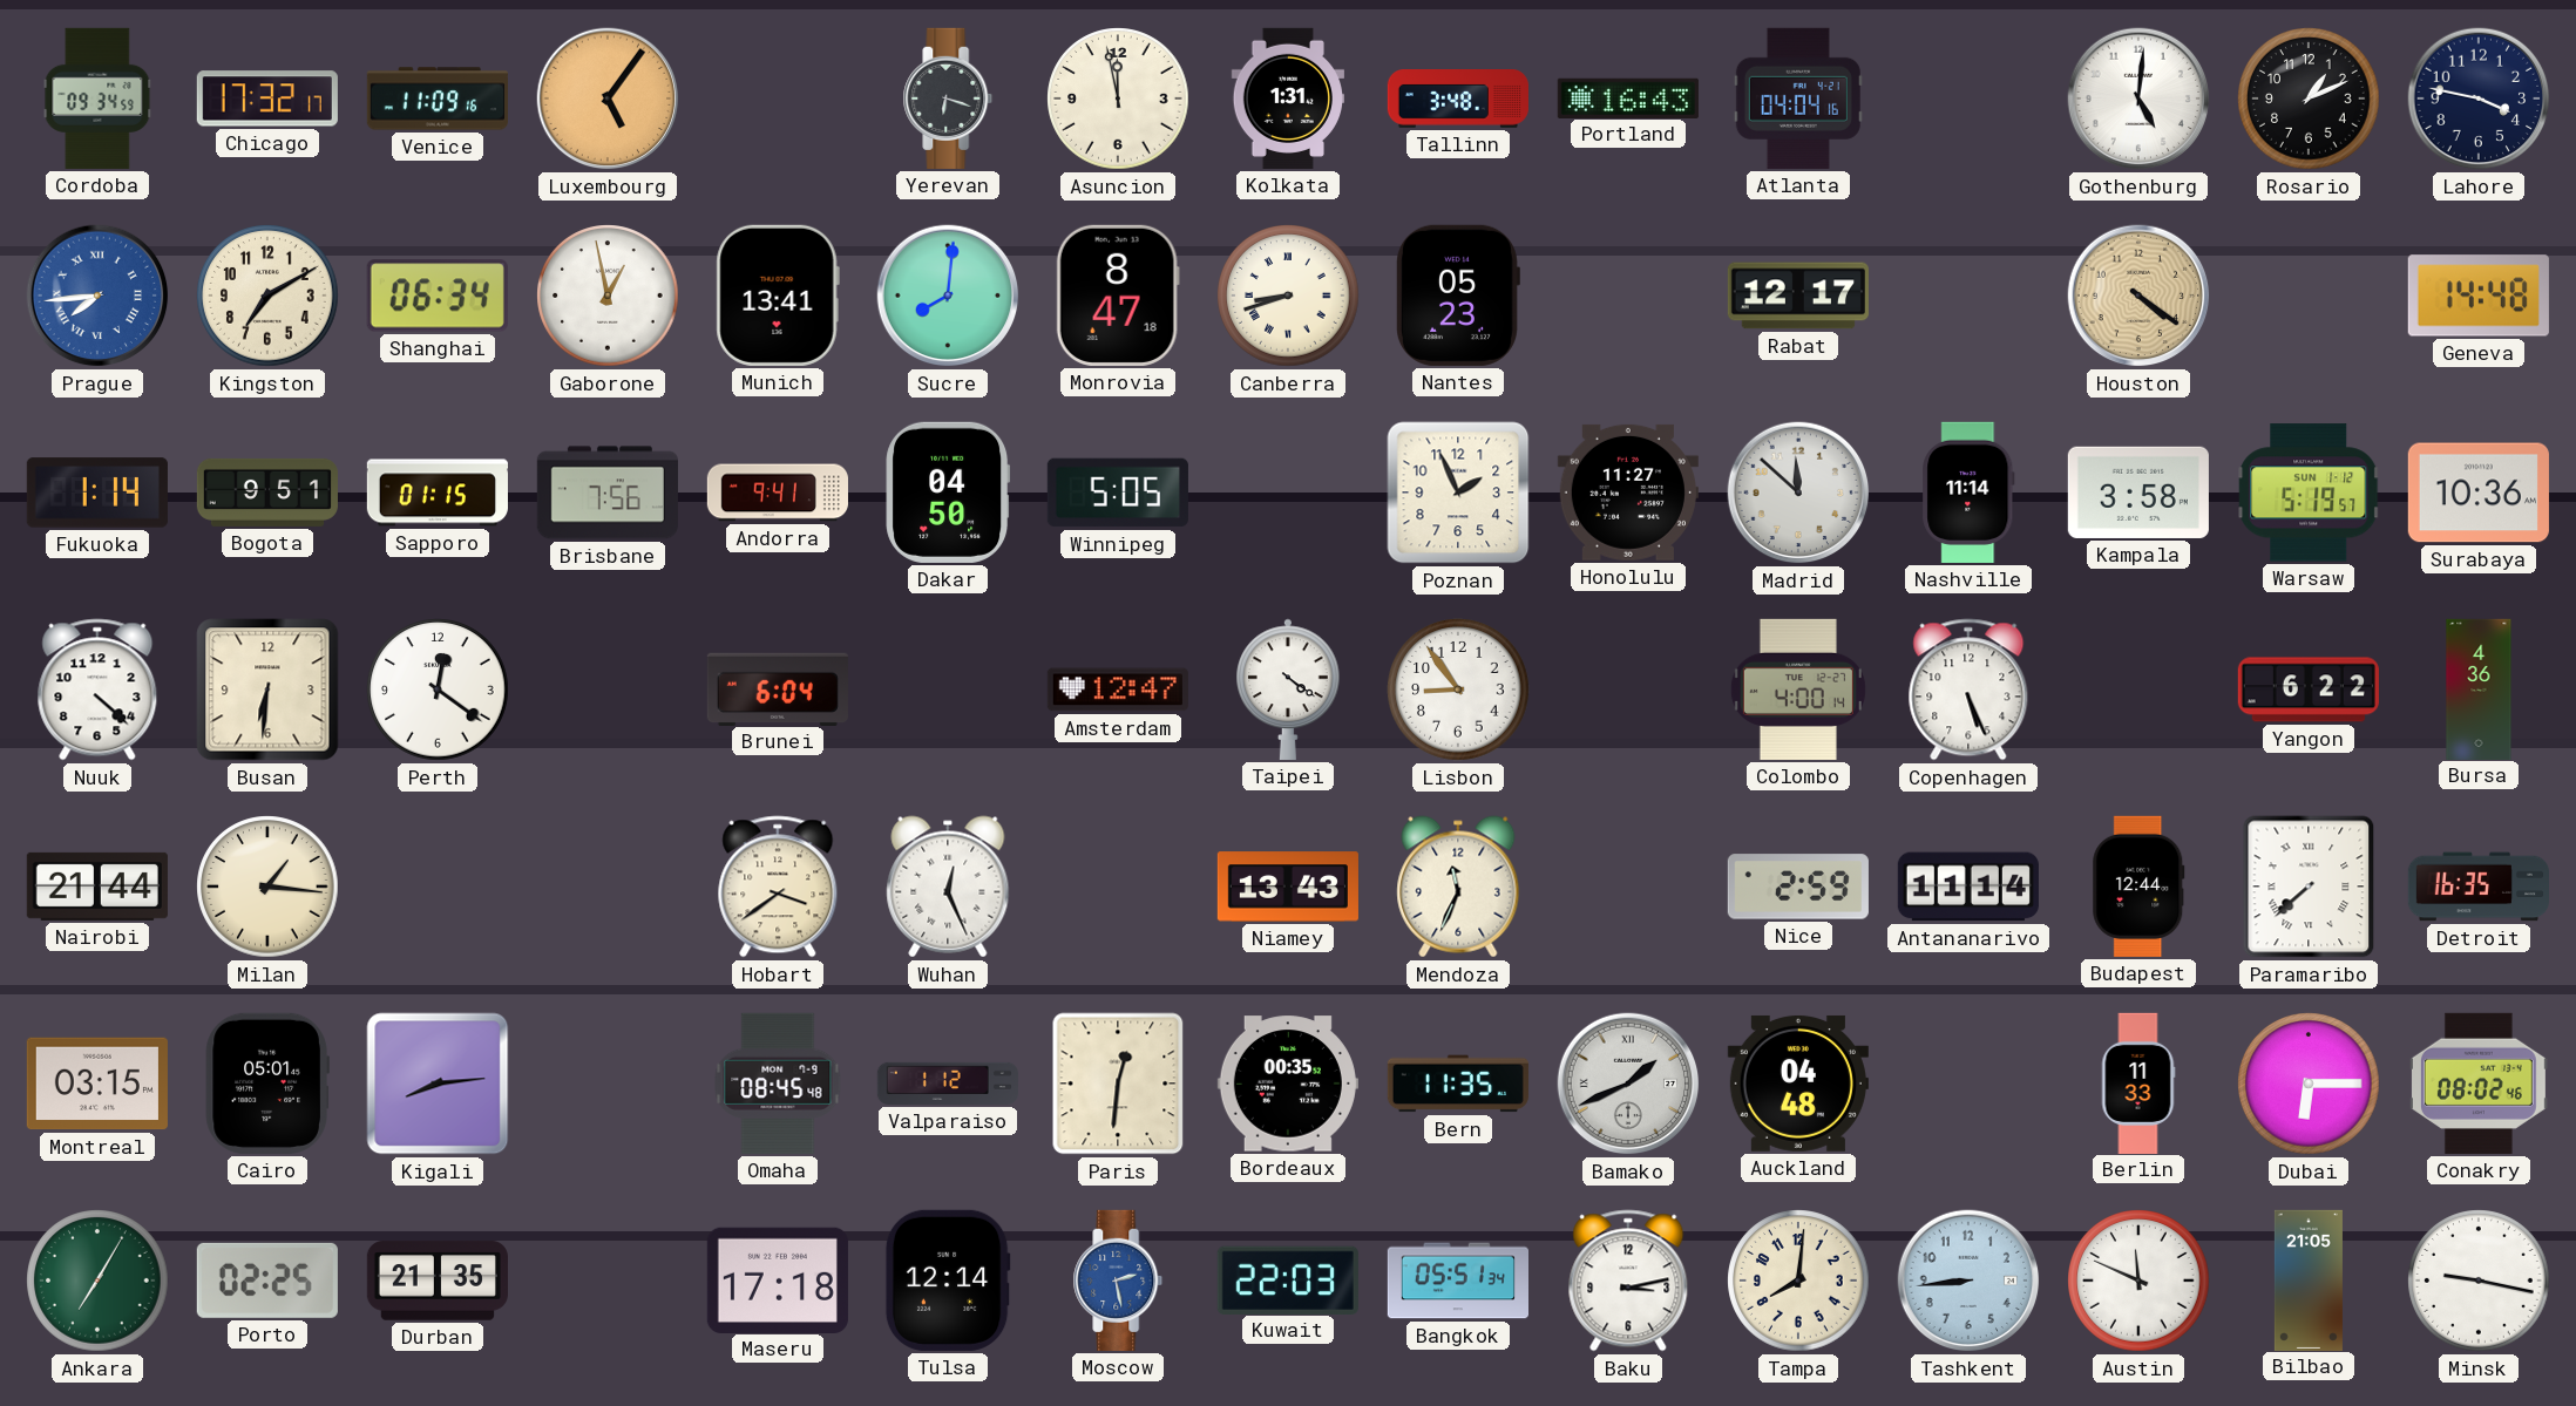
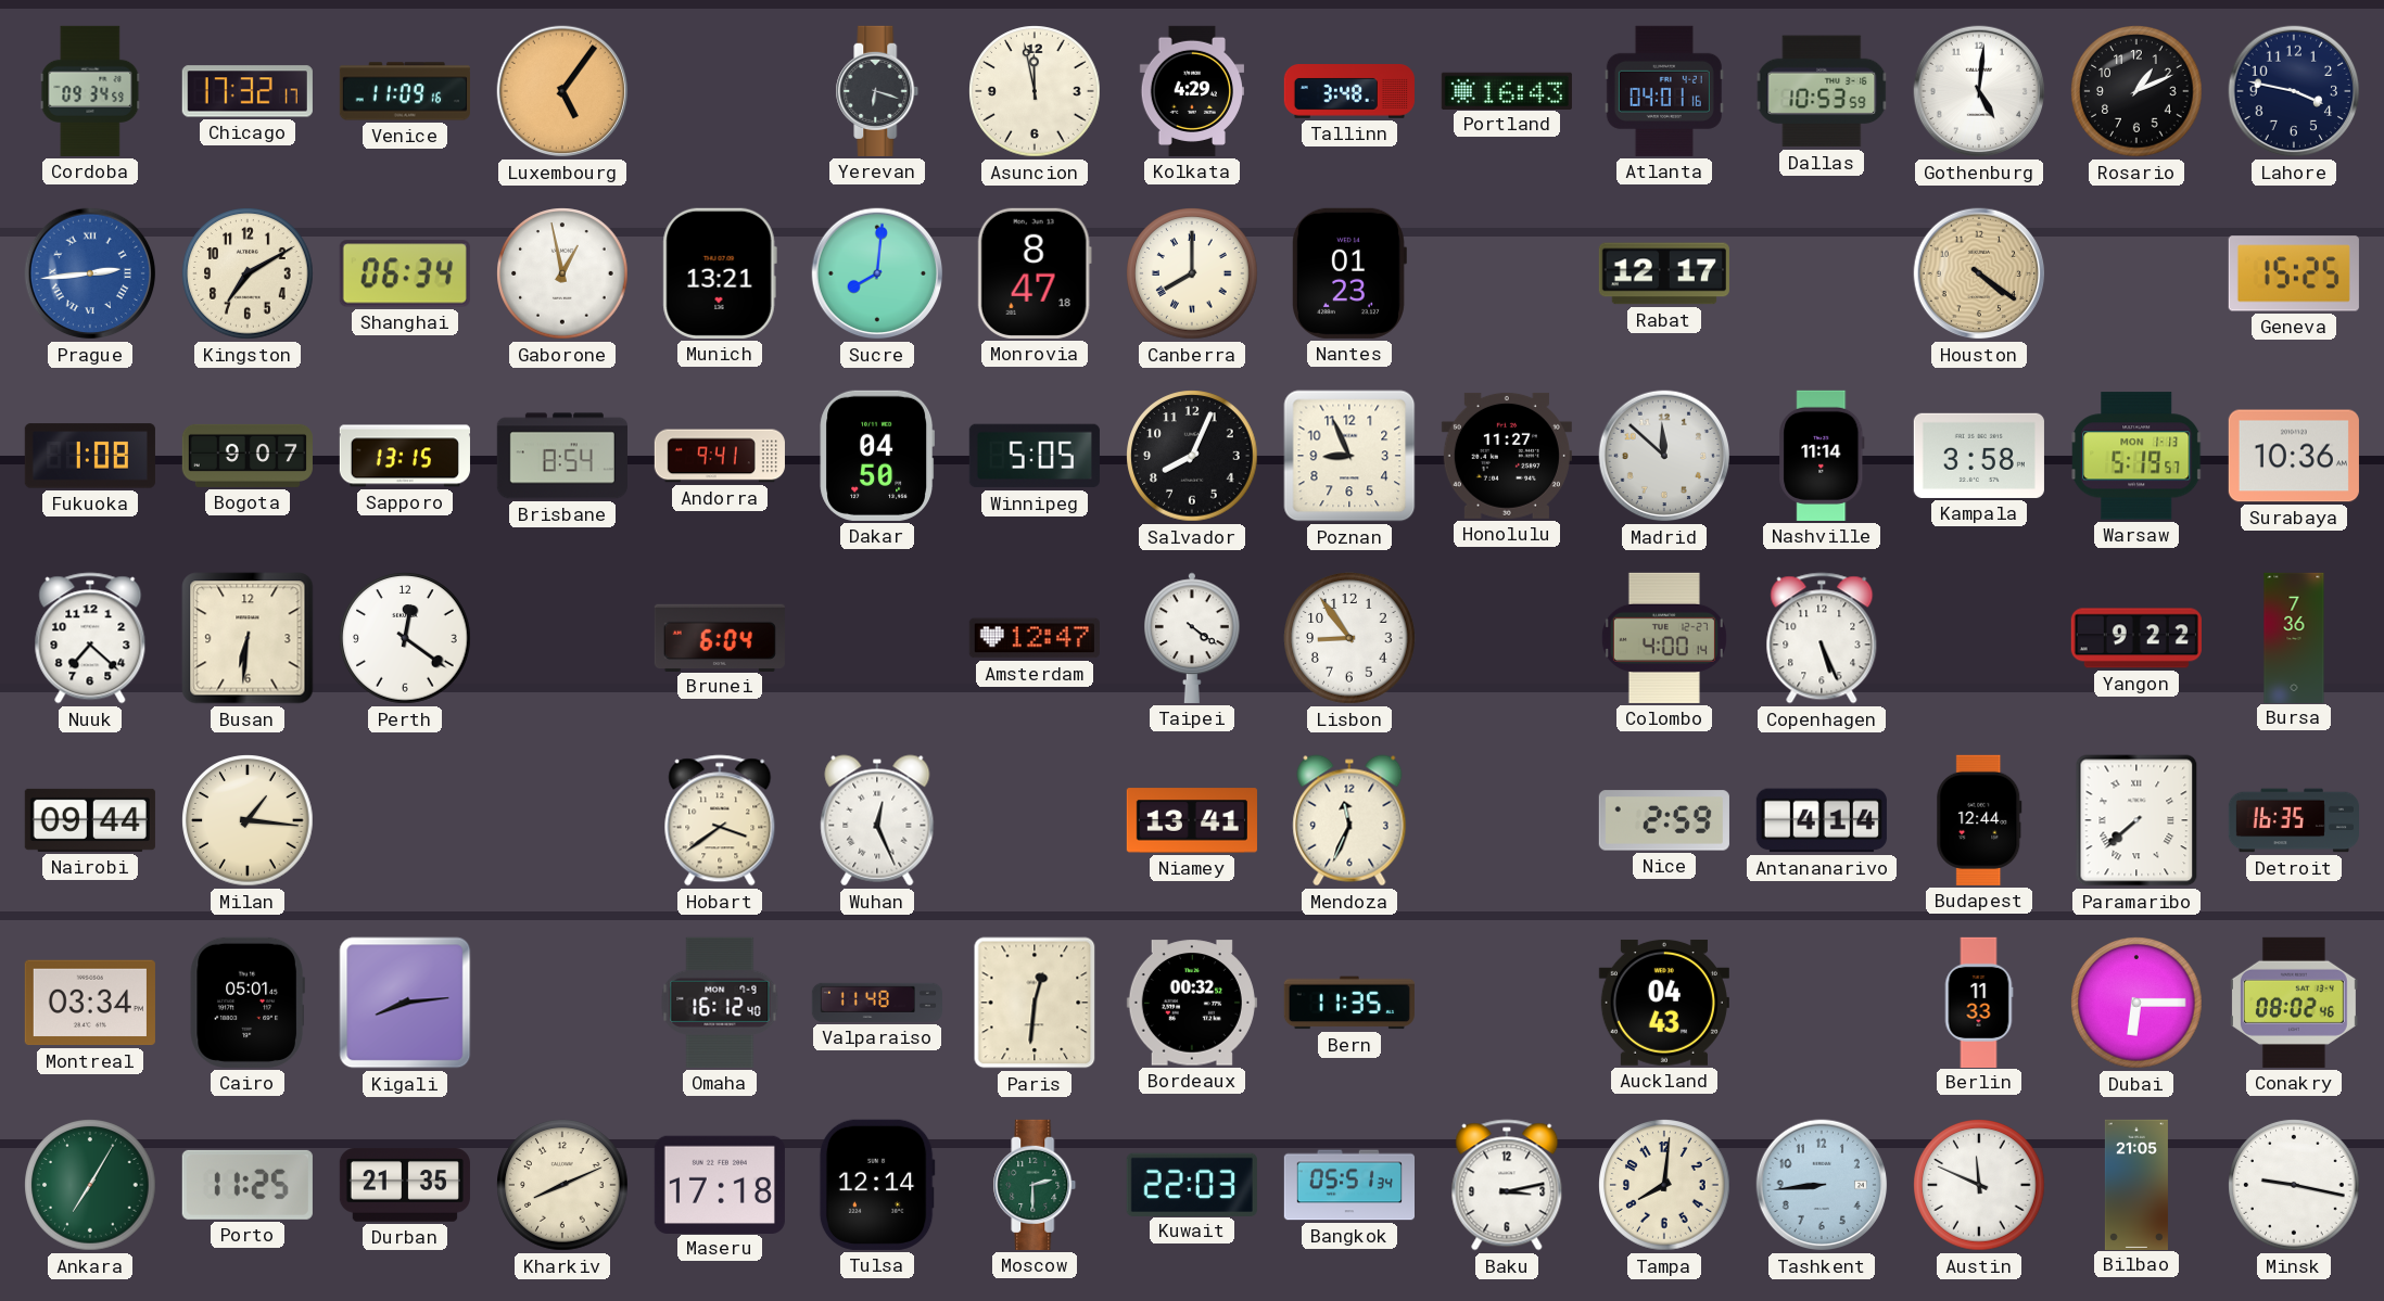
Kolkata: 1:31 -> 4:29 (1191, 91)
Atlanta: 04:04 -> 04:01 (1664, 91)
Dallas: none -> 10:53 (1822, 91)
Prague: 7:44 -> 2:44 (90, 273)
Munich: 13:41 -> 13:21 (720, 273)
Canberra: 8:42 -> 8:00 (1192, 273)
Nantes: 05:23 -> 01:23 (1348, 273)
Geneva: 14:48 -> 15:25 (2294, 273)
Fukuoka: 1:14 -> 1:08 (90, 456)
Bogota: 9:51 -> 9:07 (248, 456)
Sapporo: 01:15 -> 13:15 (405, 456)
Brisbane: 7:56 -> 8:54 (562, 456)
Salvador: none -> 8:04 (1192, 456)
Poznan: 1:56 -> 8:56 (1349, 456)
Warsaw date: SUN 1-12 -> MON 1-13 (2136, 456)
Nuuk: 4:22 -> 7:22 (90, 638)
Yangon: 6:22 -> 9:22 (2136, 638)
Bursa: 4:36 -> 7:36 (2294, 637)
Nairobi: 21:44 -> 09:44 (90, 820)
Niamey: 13:43 -> 13:41 (1192, 820)
Antananarivo: 11:14 -> 4:14 (1822, 820)
Montreal: 03:15 -> 03:34 (90, 1003)
Omaha: 08:45 -> 16:12 (720, 1003)
Valparaiso: 1:12 -> 11:48 (877, 1003)
Bordeaux: 00:35 -> 00:32 (1192, 1003)
Bamako: 1:41 -> none (1628, 1084)
Auckland: 04:48 -> 04:43 (1664, 1003)
Porto: 02:25 -> 11:25 (248, 1185)
Kharkiv: none -> 8:11 (562, 1185)
Moscow: 2:28 -> 2:30 (1035, 1185)
Moscow dial: blue -> green (1035, 1185)
